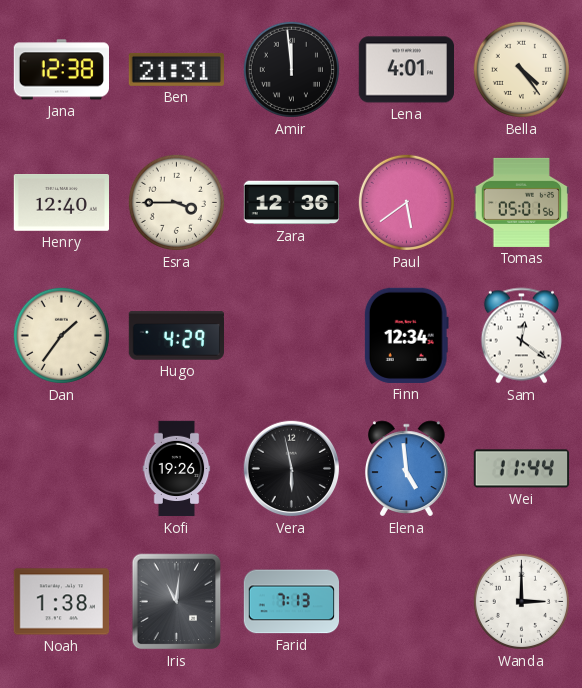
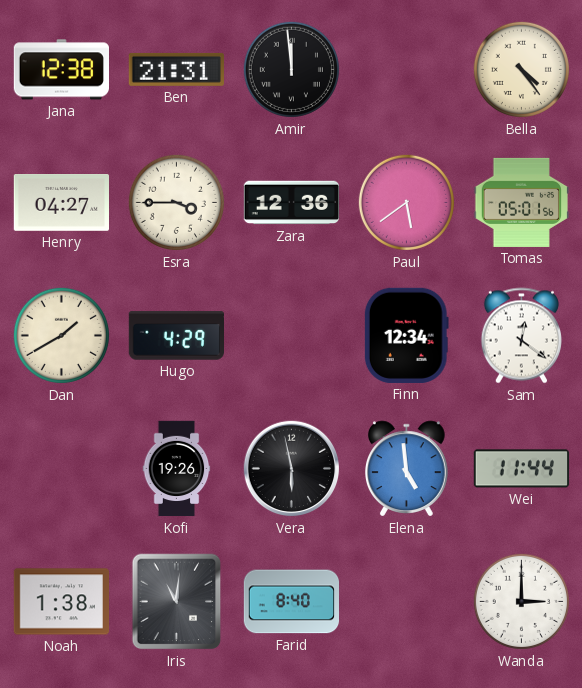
Lena: 4:01 -> none (406, 70)
Henry: 12:40 -> 04:27 (61, 203)
Dan: 1:36 -> 1:40 (61, 335)
Farid: 7:13 -> 8:40 (291, 602)
